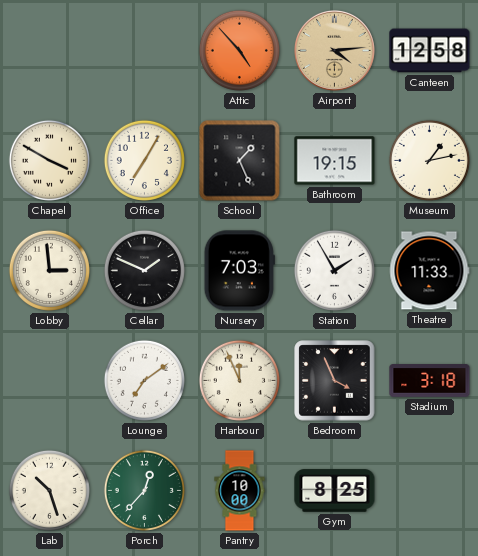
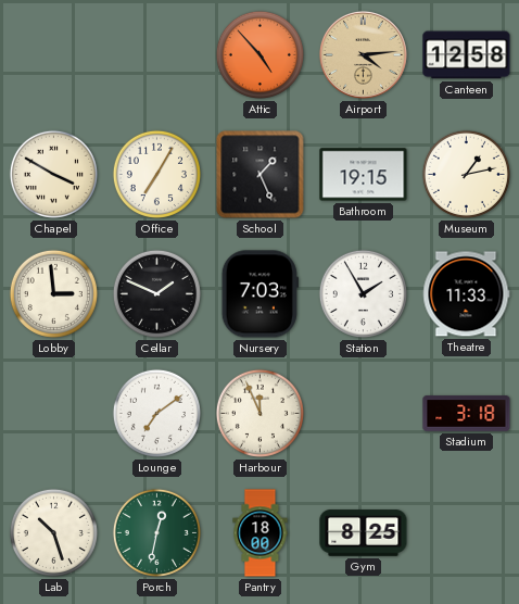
Bedroom: 3:56 -> none (335, 381)
Porch: 12:37 -> 12:32 (156, 532)
Pantry: 10:00 -> 18:00 (261, 533)
